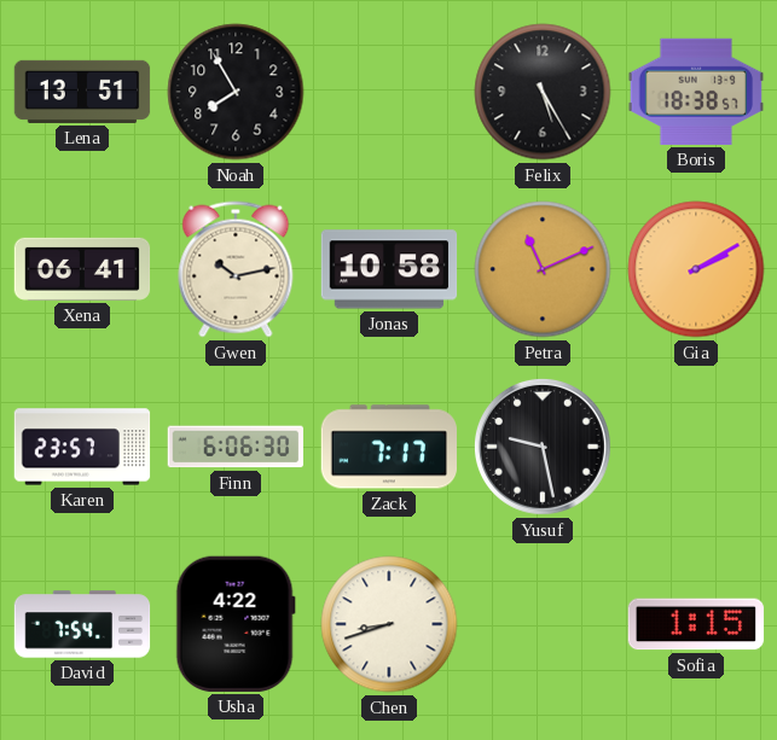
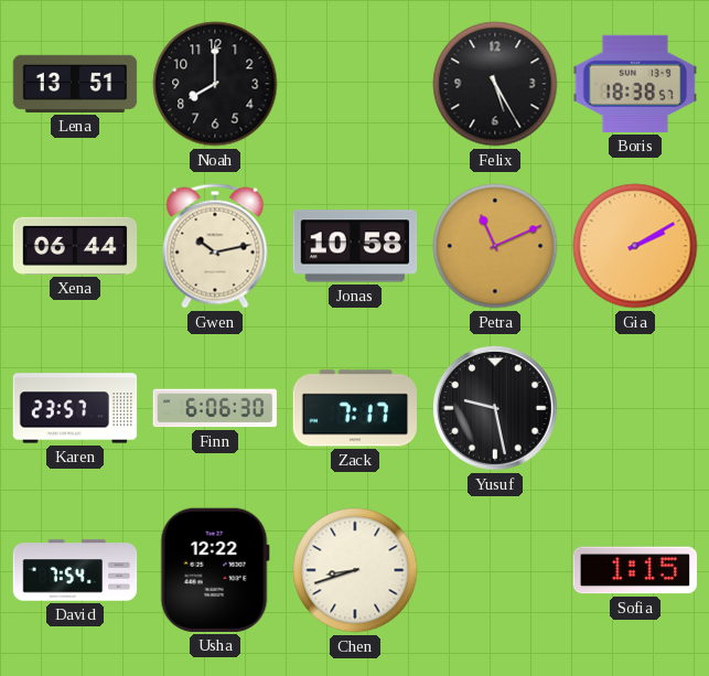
Noah: 7:55 -> 8:00 (215, 84)
Xena: 06:41 -> 06:44 (75, 246)
Usha: 4:22 -> 12:22 (215, 570)
